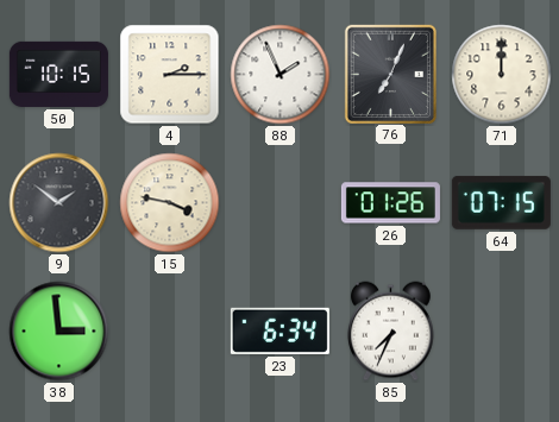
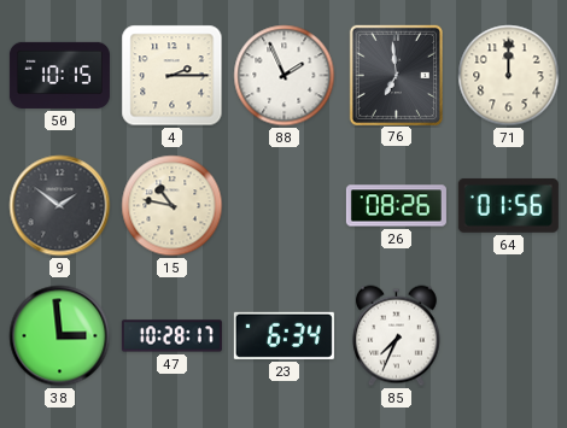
76: 7:04 -> 6:59 (396, 75)
15: 3:47 -> 10:47 (173, 206)
26: 01:26 -> 08:26 (396, 206)
64: 07:15 -> 01:56 (508, 205)
47: none -> 10:28 (171, 336)
